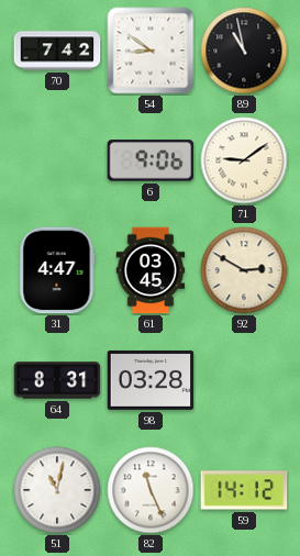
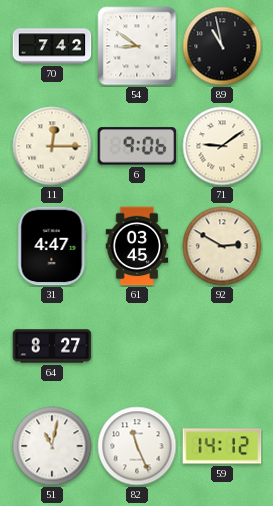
11: none -> 12:15 (52, 146)
64: 8:31 -> 8:27 (52, 346)
98: 03:28 -> none (151, 380)
